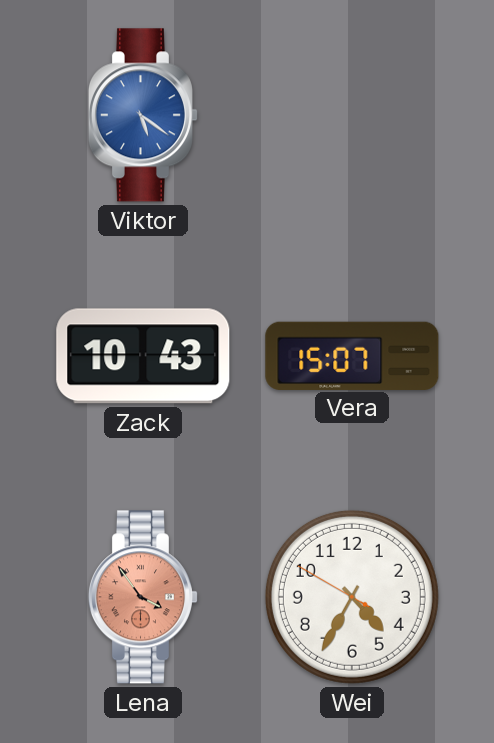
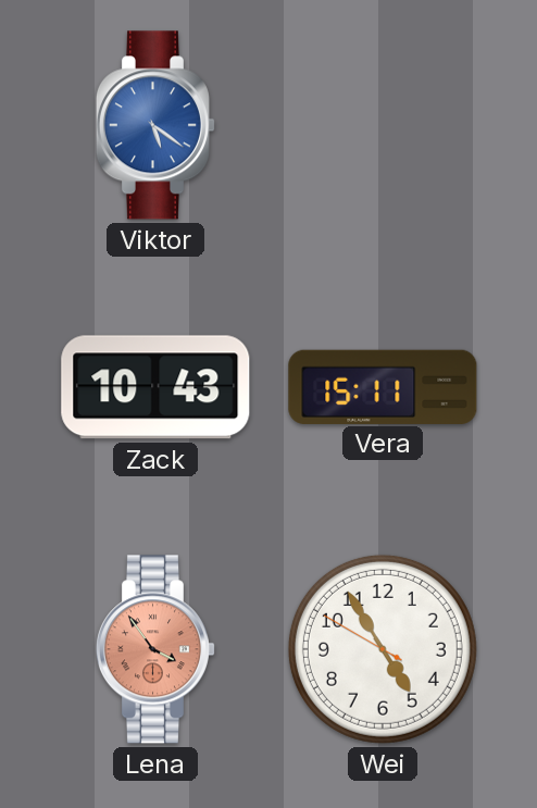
Vera: 15:07 -> 15:11 (383, 386)
Wei: 4:34 -> 4:54 (383, 649)
